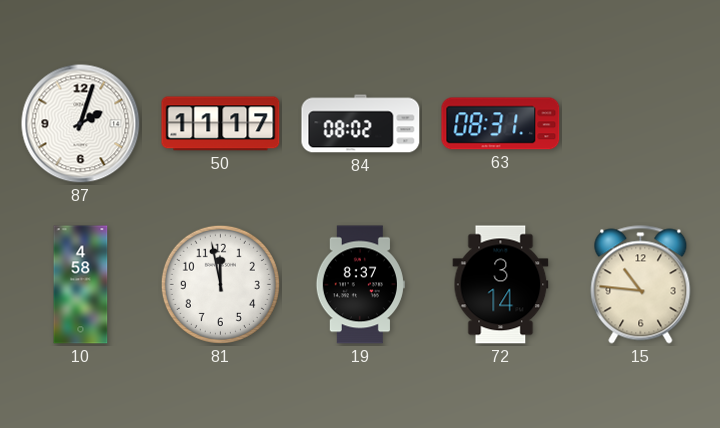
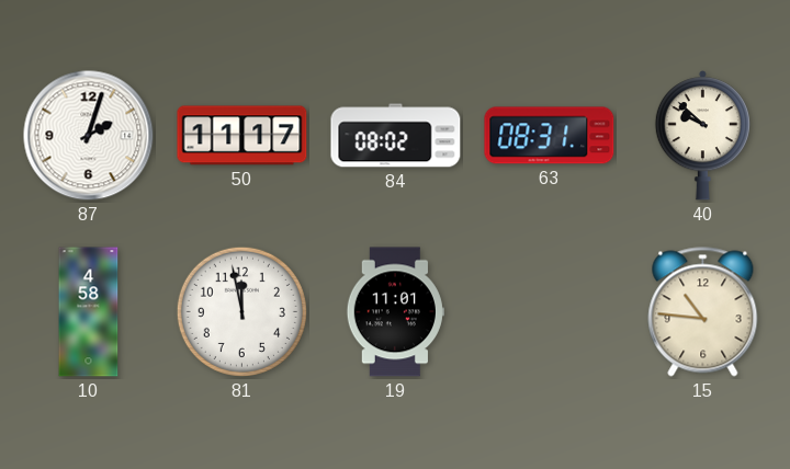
40: none -> 9:52 (702, 136)
19: 8:37 -> 11:01 (395, 312)
72: 3:14 -> none (501, 285)
